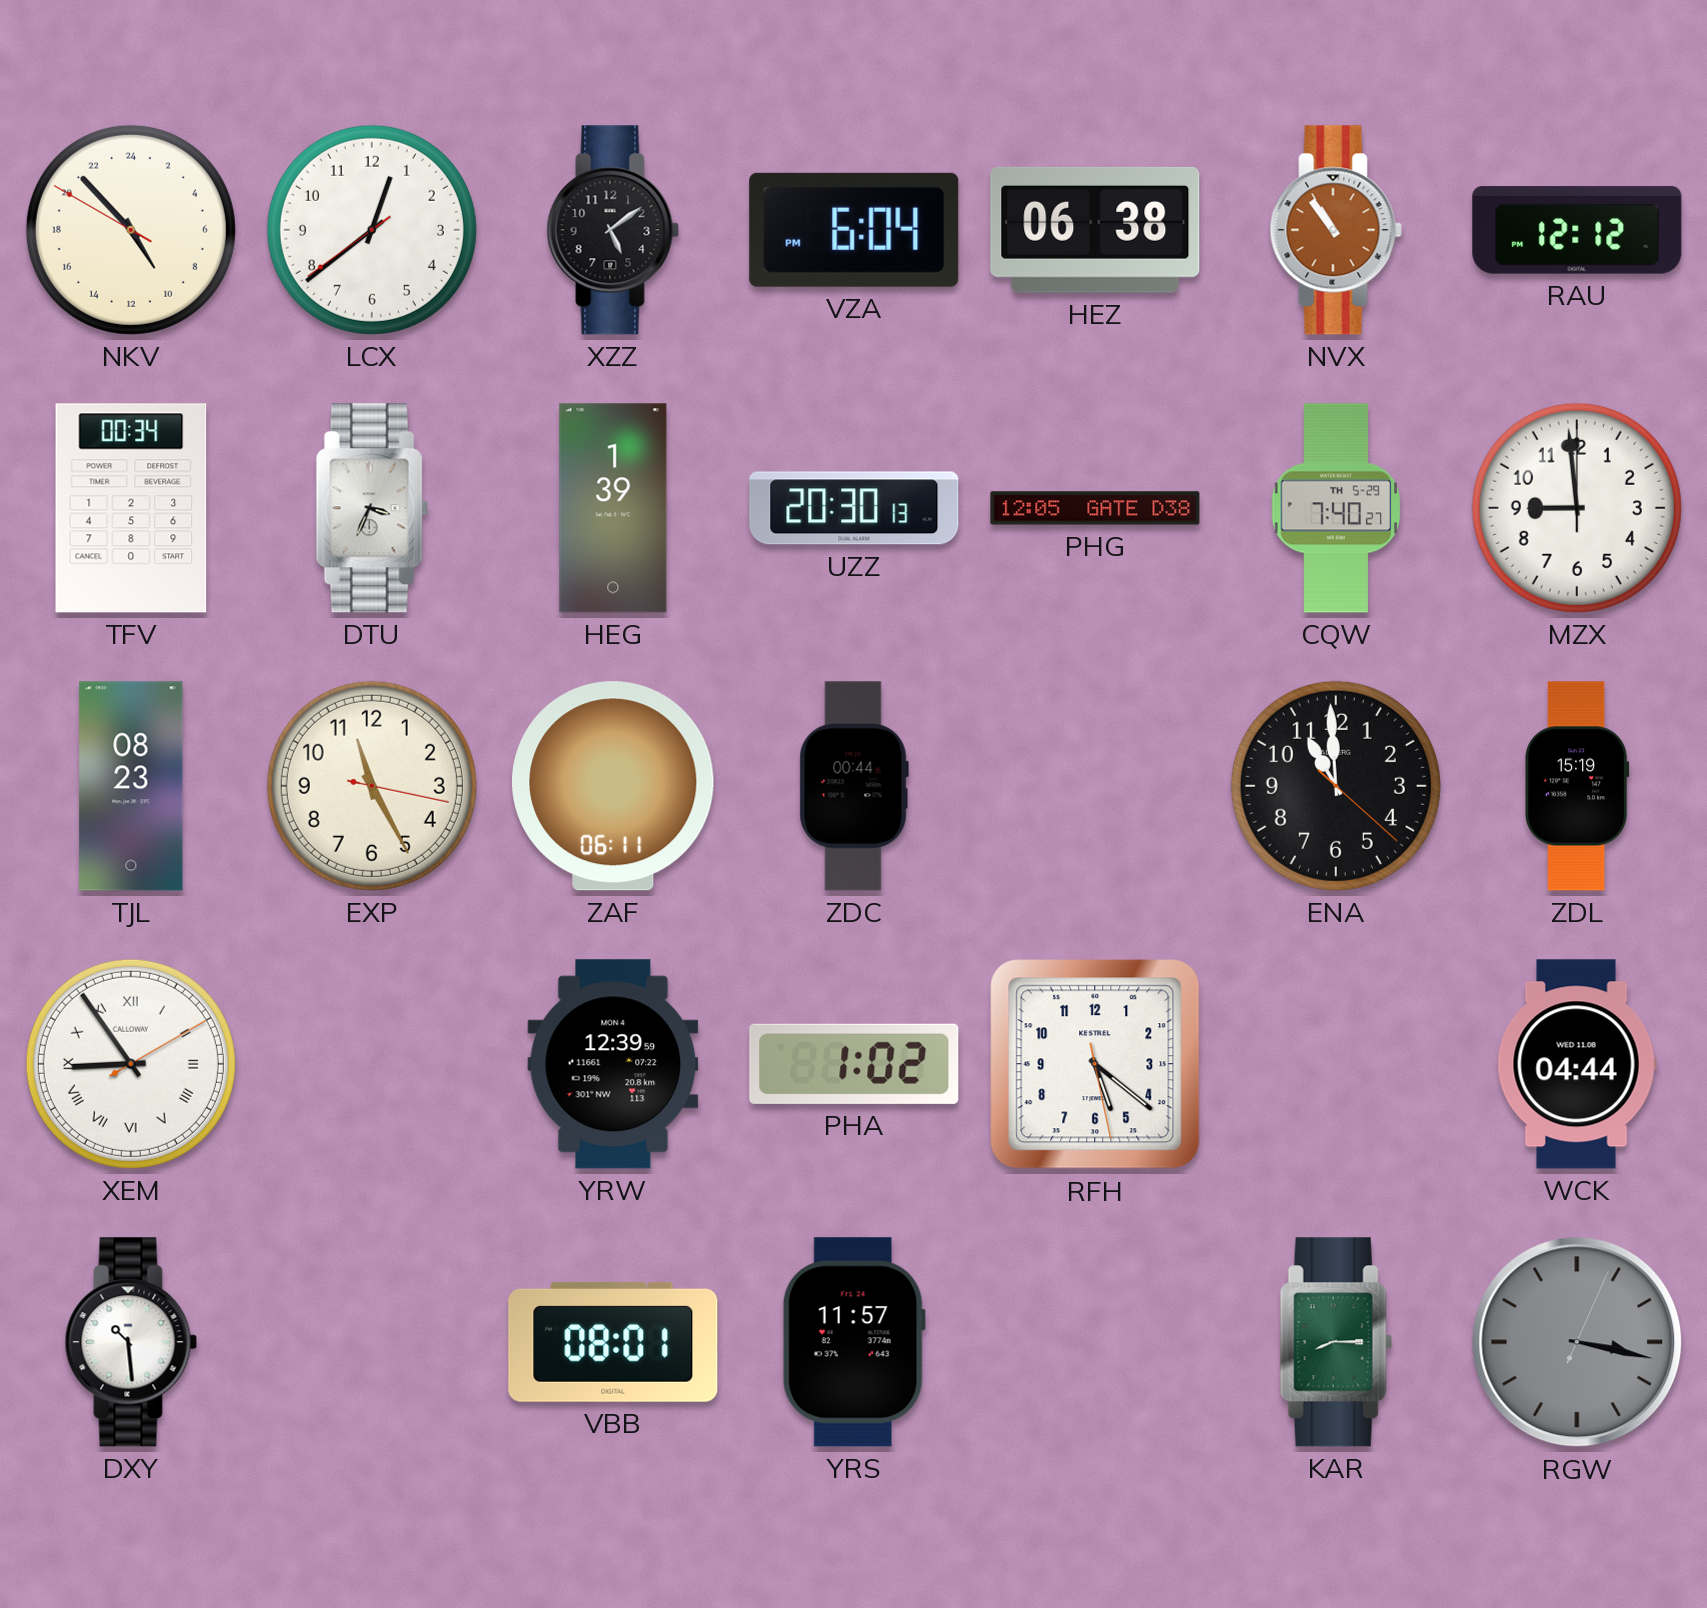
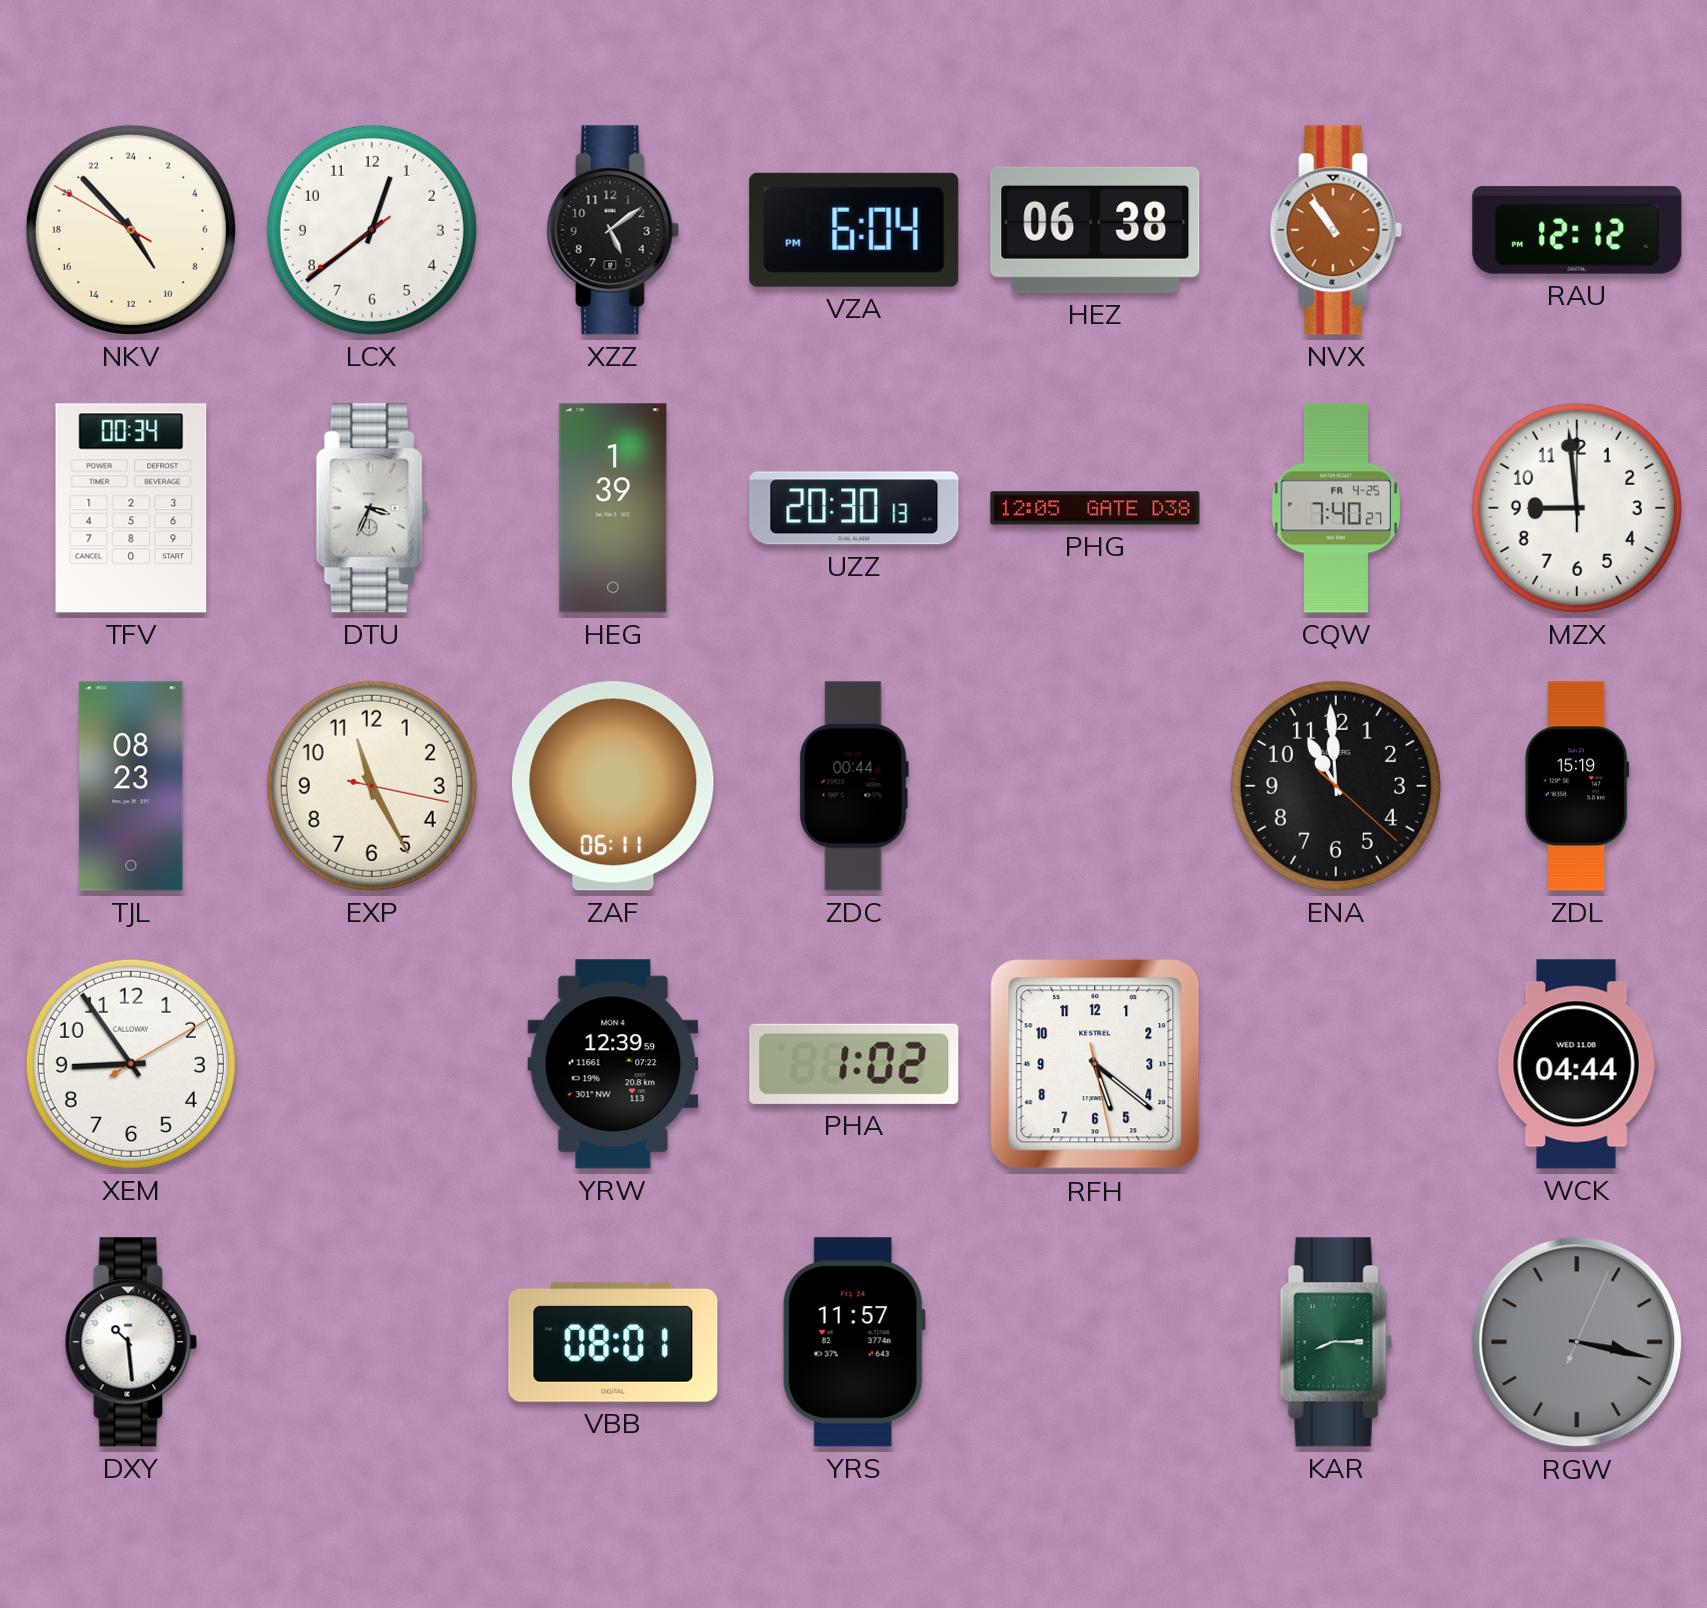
CQW date: TH 5-29 -> FR 4-25 (1336, 508)
XEM numerals: Roman -> Arabic (131, 1064)
